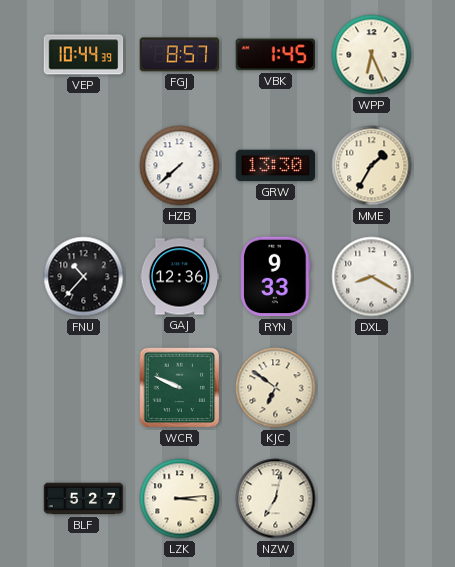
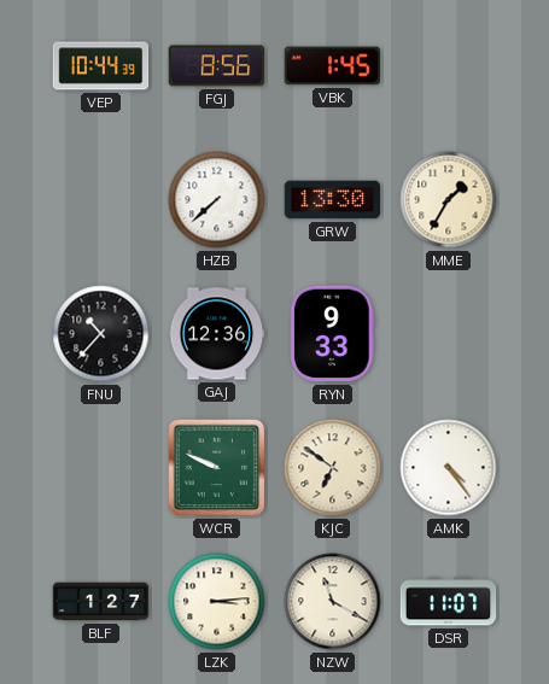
FGJ: 8:57 -> 8:56 (217, 66)
WPP: 6:26 -> none (372, 55)
DXL: 8:20 -> none (372, 277)
AMK: none -> 4:24 (449, 468)
BLF: 5:27 -> 1:27 (101, 602)
NZW: 7:02 -> 11:20 (333, 602)
DSR: none -> 11:07 (449, 602)
